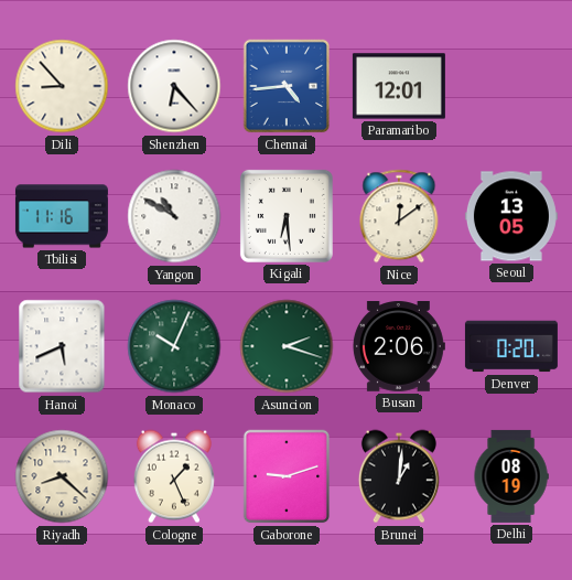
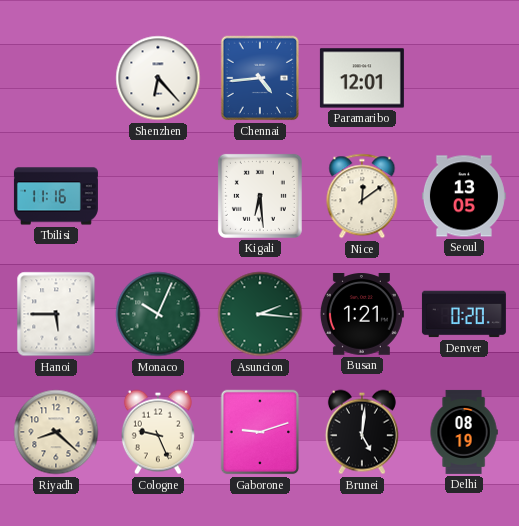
Dili: 8:53 -> none (62, 86)
Yangon: 10:50 -> none (174, 216)
Hanoi: 5:41 -> 5:45 (56, 314)
Asuncion: 2:18 -> 2:16 (260, 314)
Busan: 2:06 -> 1:21 (361, 314)
Cologne: 1:26 -> 9:26 (158, 432)
Brunei: 1:01 -> 5:01 (362, 432)
